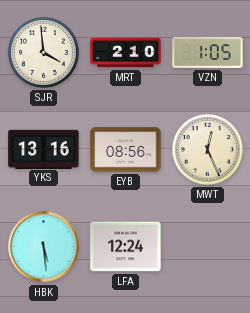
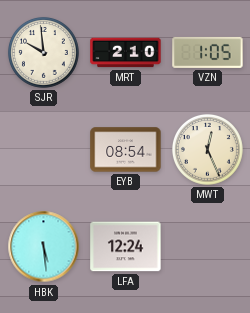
SJR: 3:59 -> 9:59 (43, 52)
YKS: 13:16 -> none (44, 149)
EYB: 08:56 -> 08:54 (126, 150)
